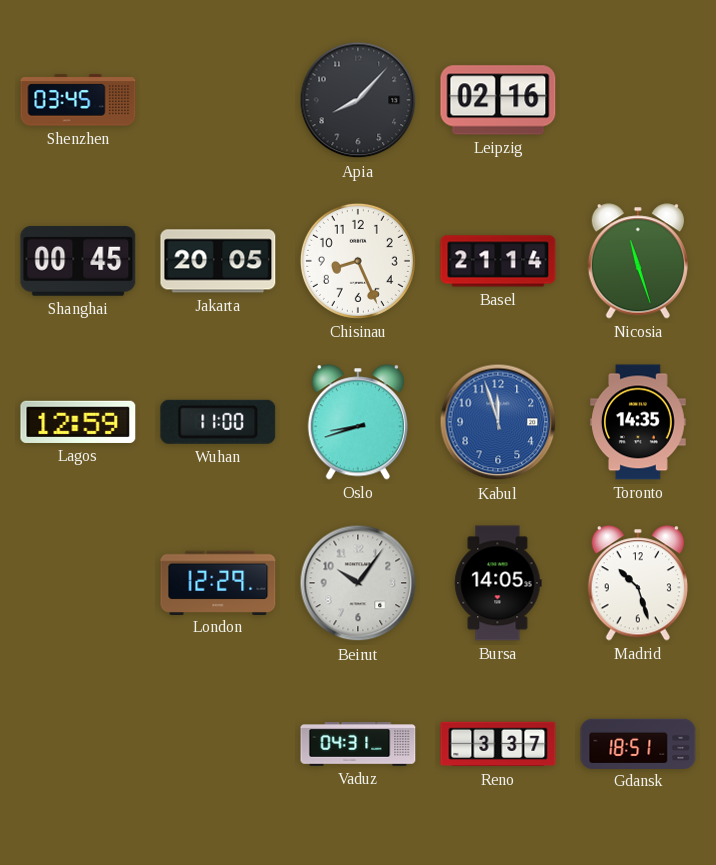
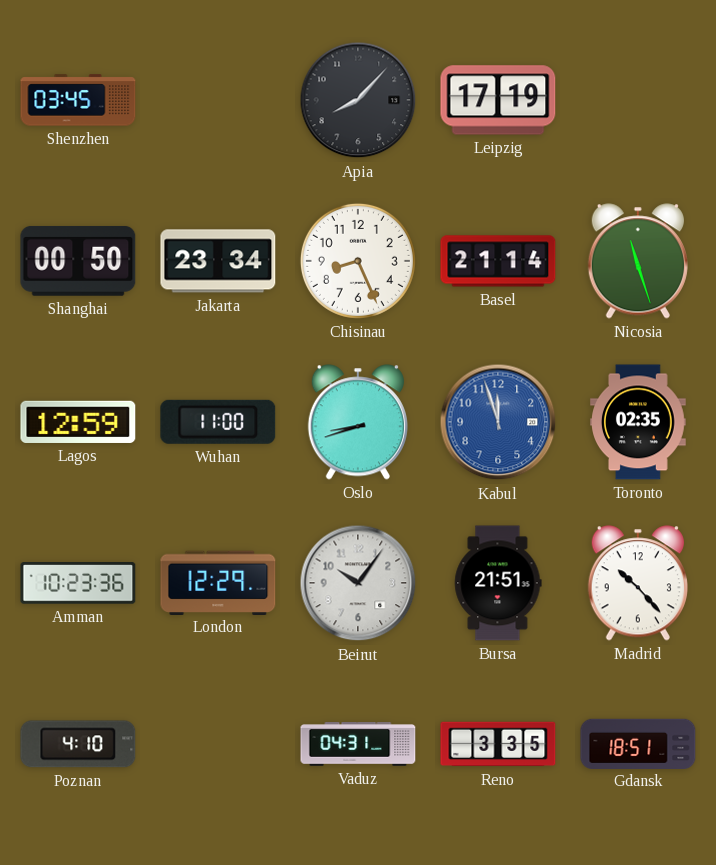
Leipzig: 02:16 -> 17:19 (498, 100)
Shanghai: 00:45 -> 00:50 (78, 261)
Jakarta: 20:05 -> 23:34 (218, 261)
Toronto: 14:35 -> 02:35 (639, 422)
Amman: none -> 10:23 (78, 583)
Bursa: 14:05 -> 21:51 (498, 583)
Madrid: 10:27 -> 10:23 (638, 583)
Poznan: none -> 4:10 (78, 744)
Reno: 3:37 -> 3:35 (498, 744)
